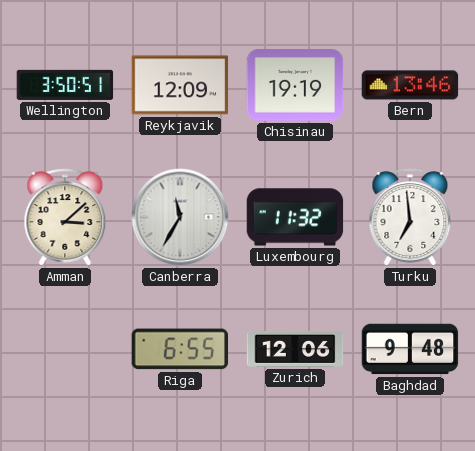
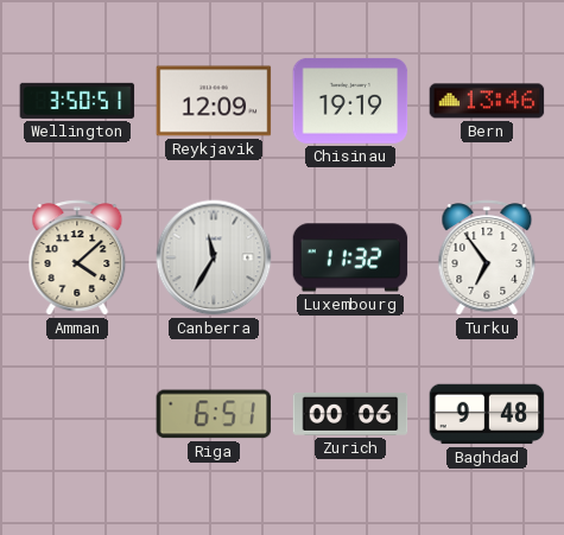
Amman: 3:08 -> 4:08 (77, 257)
Turku: 6:59 -> 6:54 (487, 257)
Riga: 6:55 -> 6:51 (214, 414)
Zurich: 12:06 -> 00:06 (350, 414)
